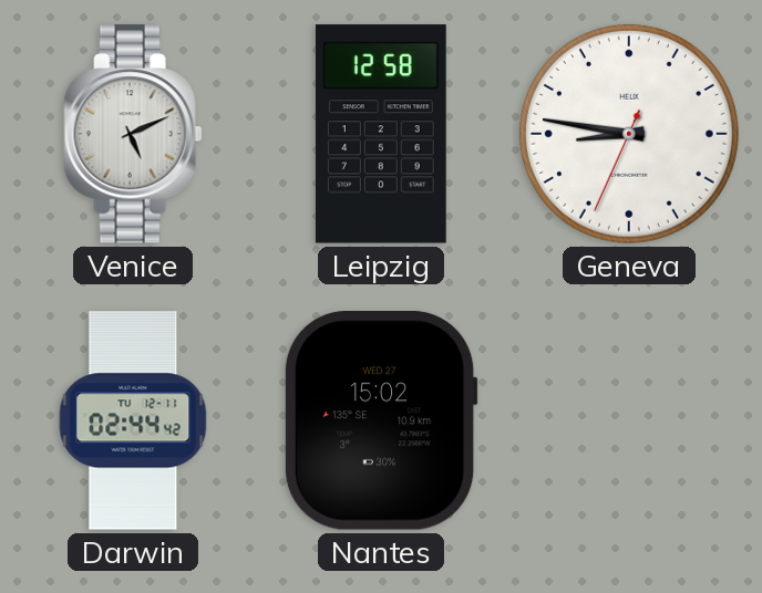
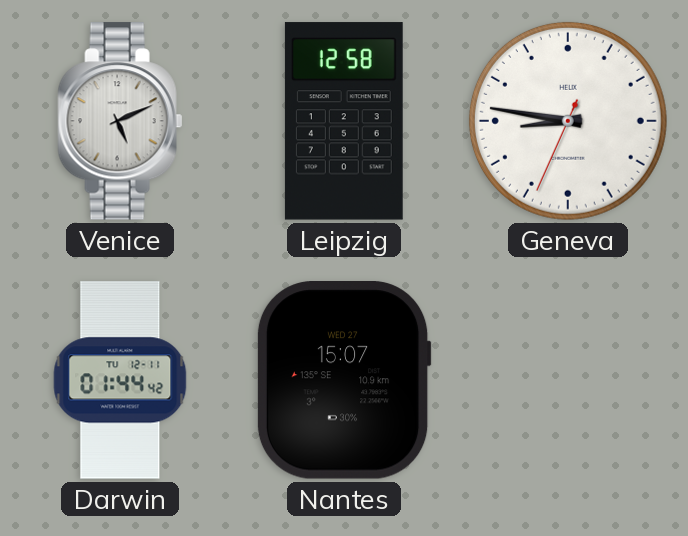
Darwin: 02:44 -> 01:44 (120, 380)
Nantes: 15:02 -> 15:07 (344, 381)
